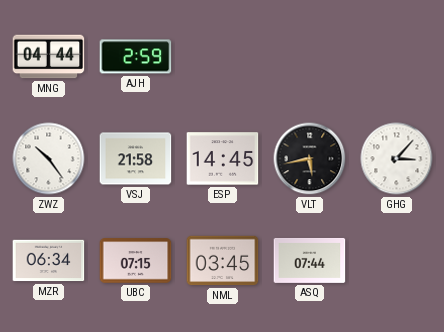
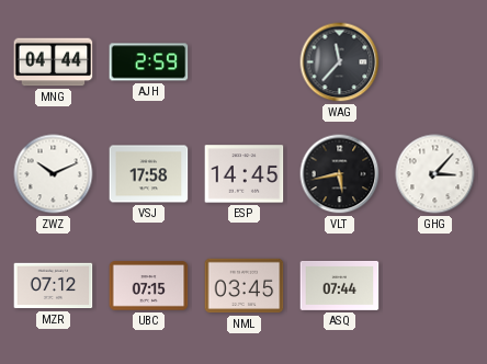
WAG: none -> 11:37 (340, 62)
ZWZ: 10:24 -> 10:11 (54, 174)
VSJ: 21:58 -> 17:58 (149, 174)
MZR: 06:34 -> 07:12 (54, 286)
